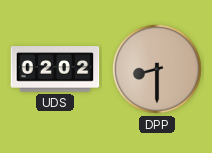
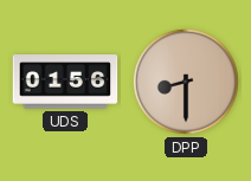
UDS: 02:02 -> 01:56 (65, 82)
